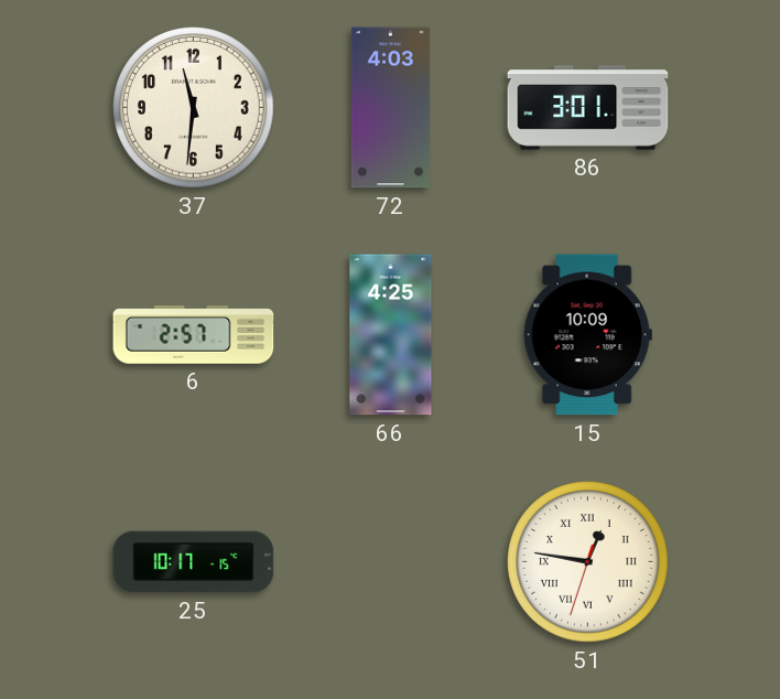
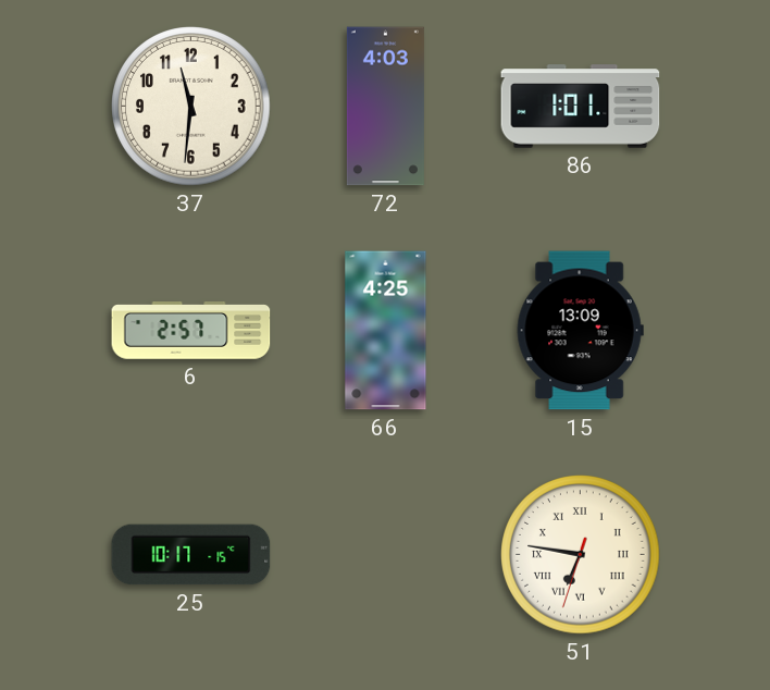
86: 3:01 -> 1:01 (581, 107)
15: 10:09 -> 13:09 (580, 331)
51: 12:46 -> 6:46 (581, 555)
